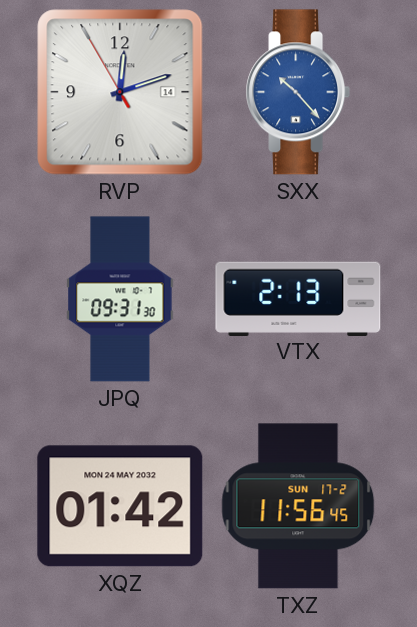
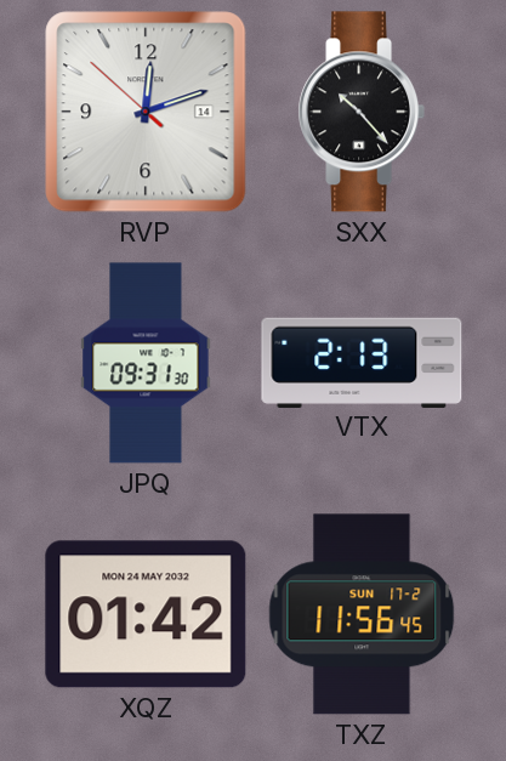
RVP: 12:11:55 -> 12:11:52 (146, 112)
SXX dial: blue -> black (362, 112)
